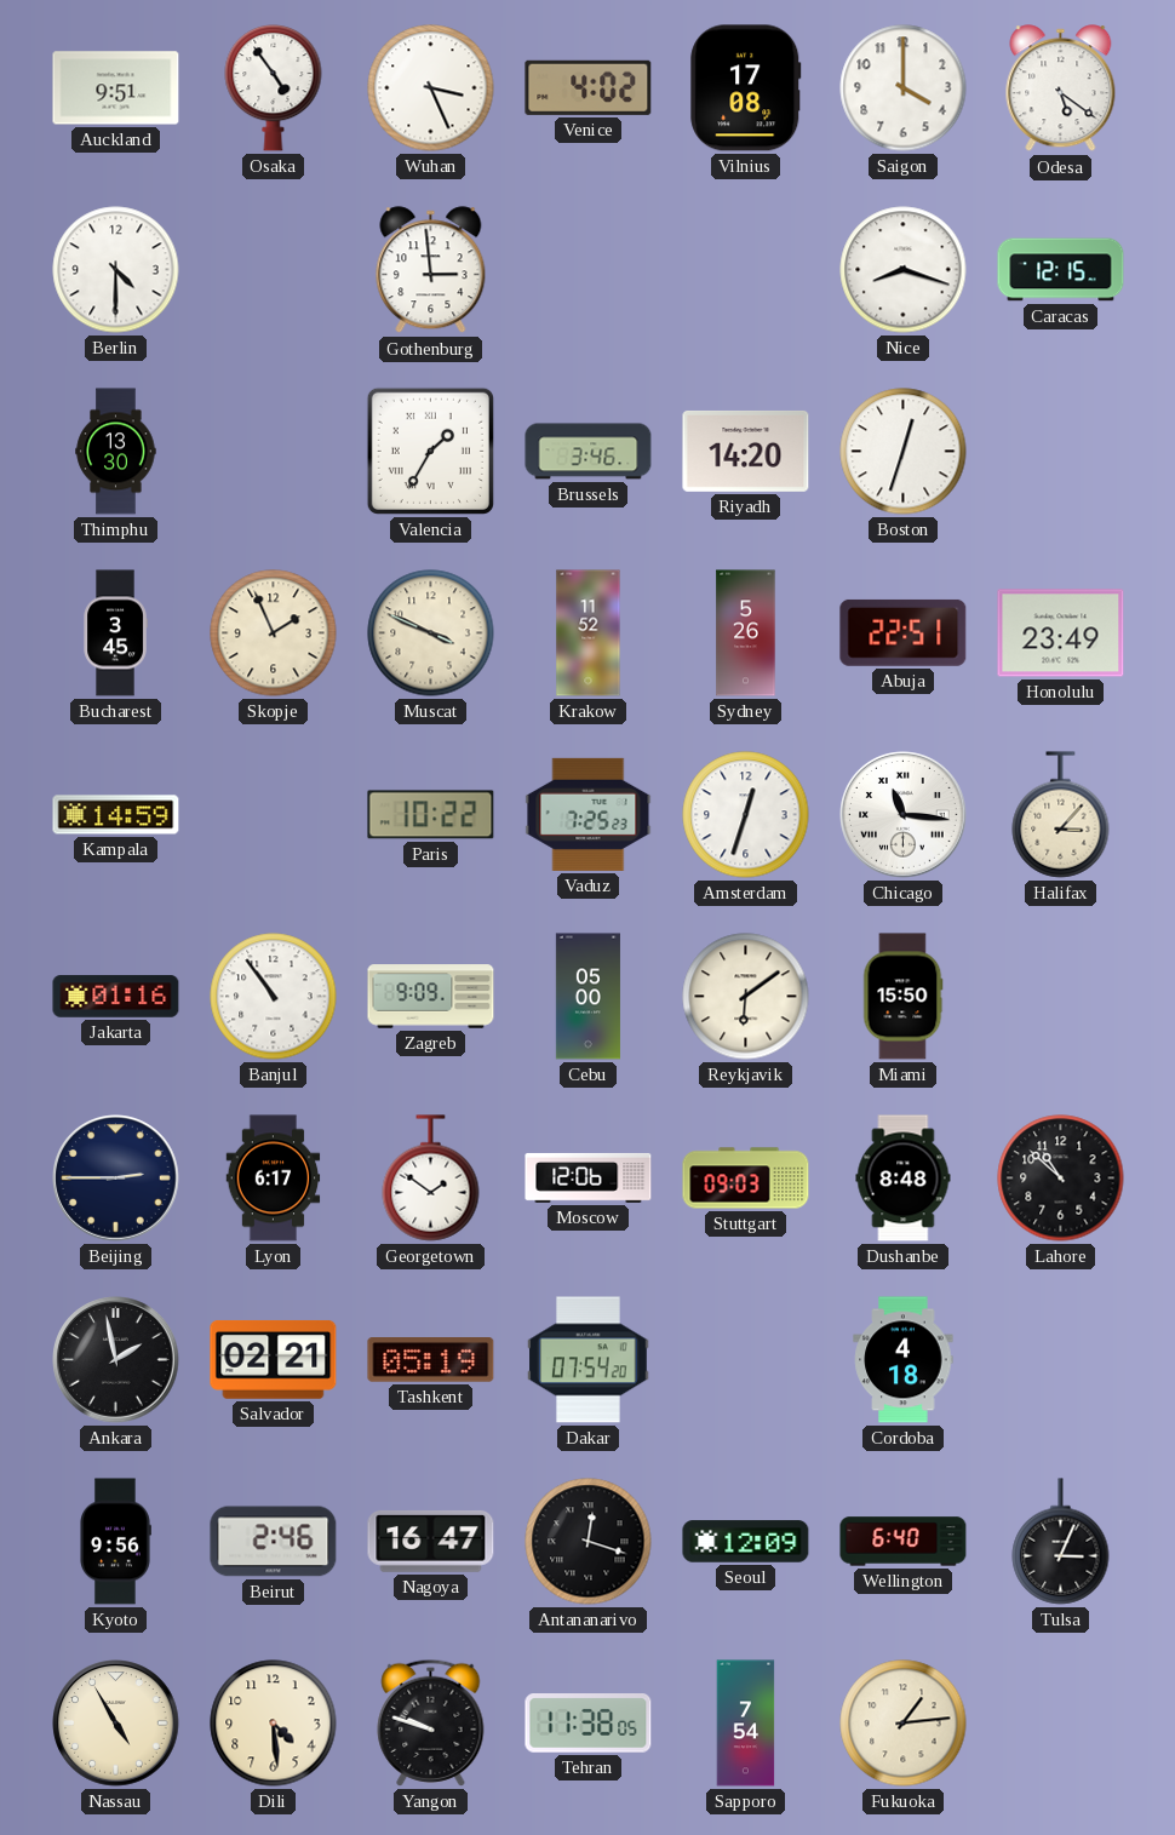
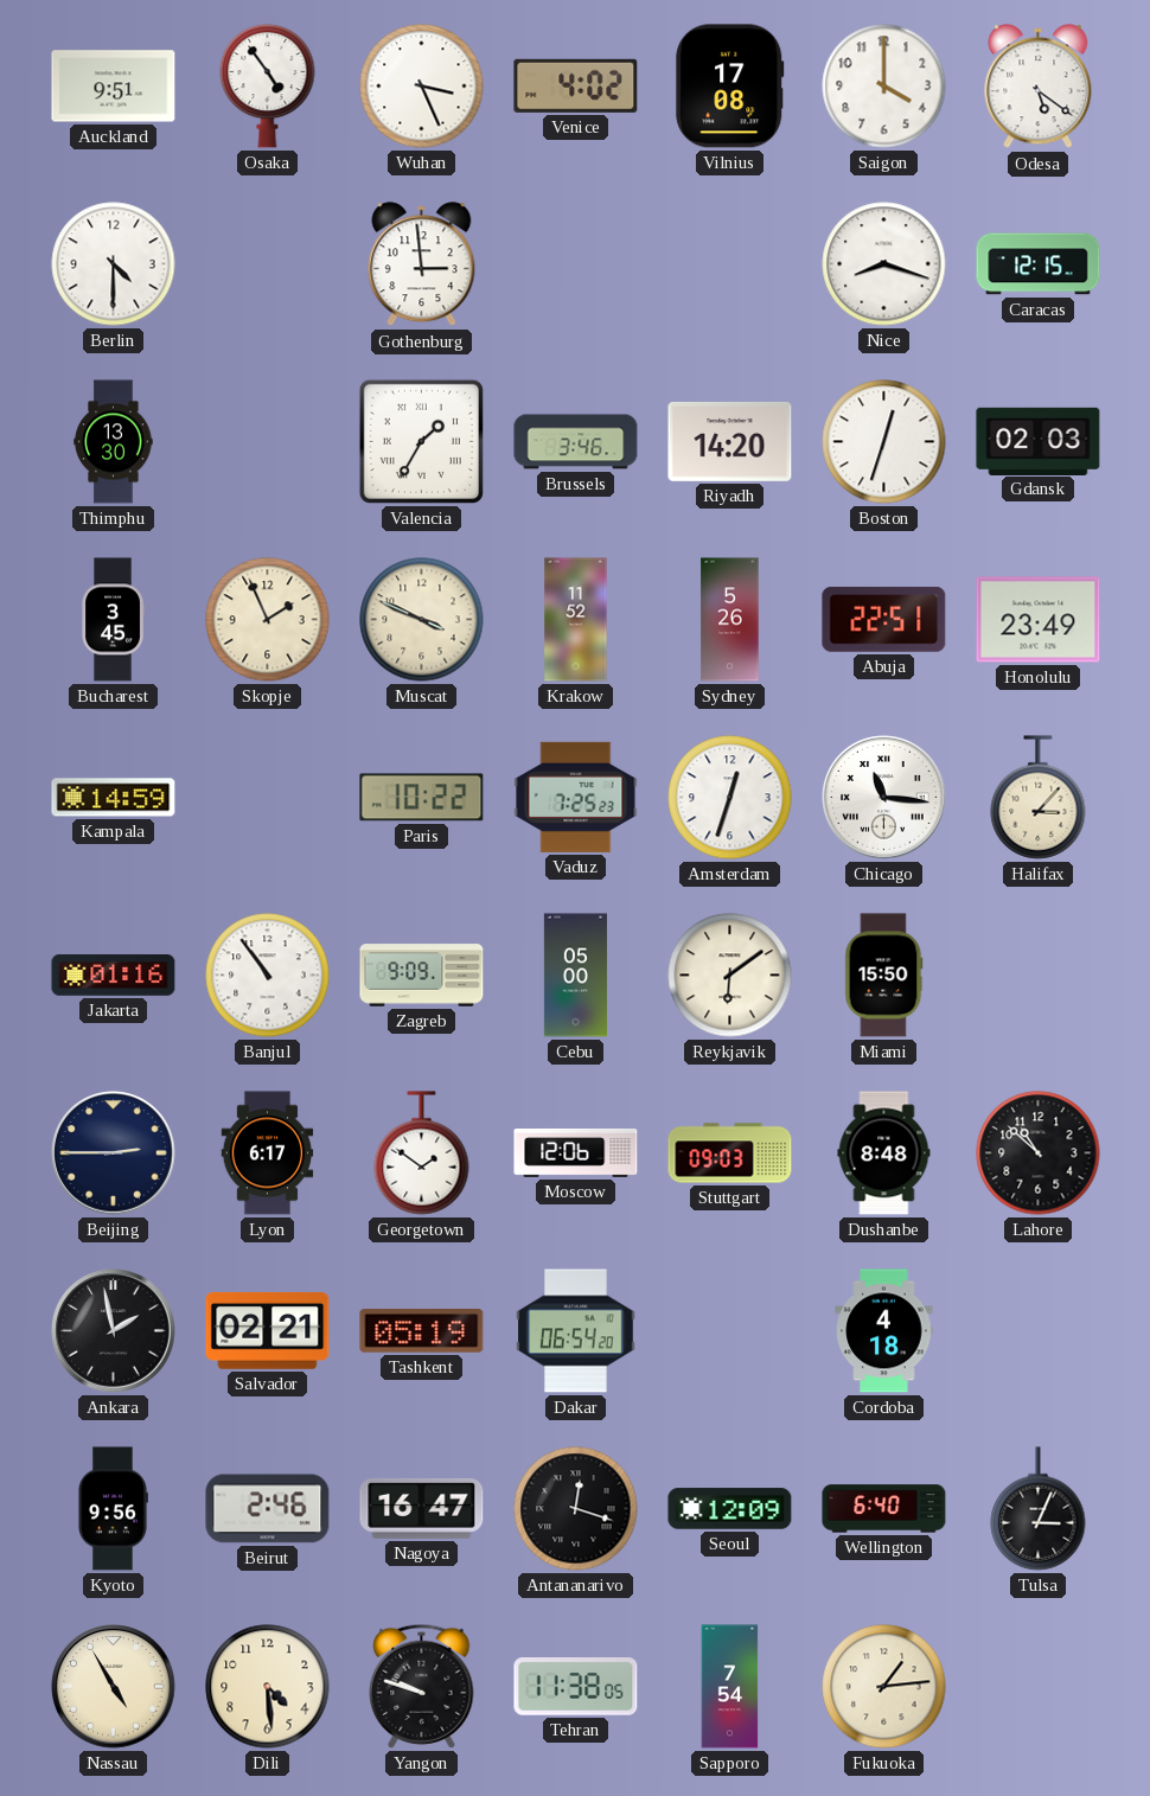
Gdansk: none -> 02:03 (1039, 441)
Dakar: 07:54 -> 06:54 (576, 1331)
